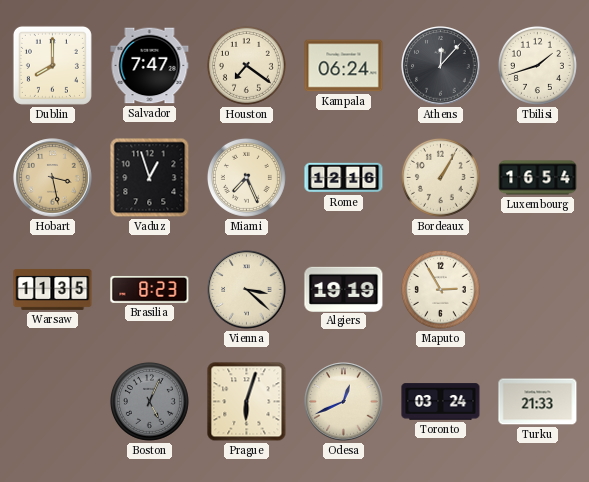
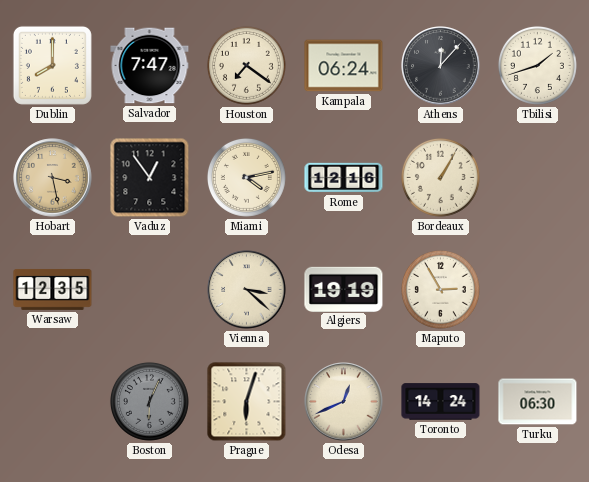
Vaduz: 12:57 -> 12:54 (150, 178)
Miami: 7:26 -> 4:13 (246, 177)
Luxembourg: 16:54 -> none (538, 178)
Warsaw: 11:35 -> 12:35 (53, 289)
Brasilia: 8:23 -> none (150, 289)
Boston: 5:04 -> 6:04 (149, 401)
Toronto: 03:24 -> 14:24 (441, 402)
Turku: 21:33 -> 06:30 (538, 402)
